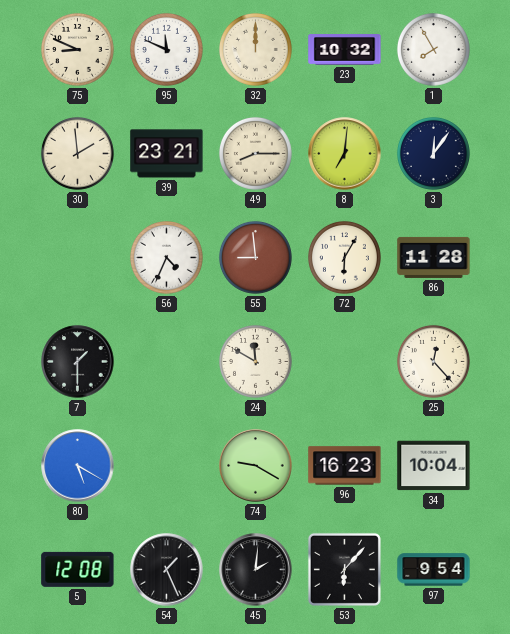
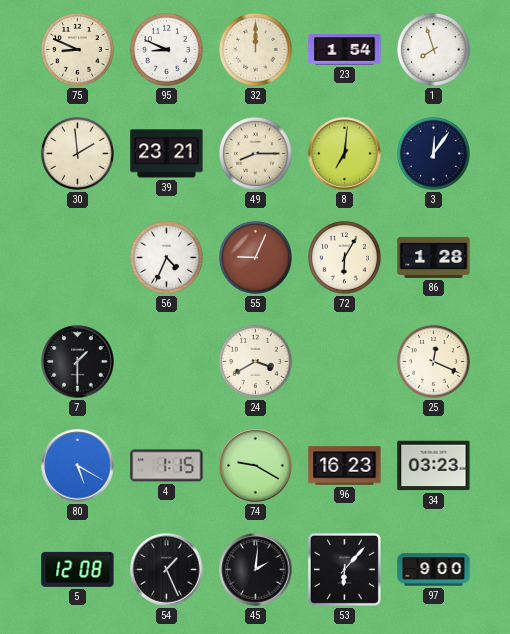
95: 11:49 -> 8:49 (166, 49)
23: 10:32 -> 1:54 (345, 50)
1: 7:55 -> 7:57 (433, 49)
55: 8:59 -> 9:04 (255, 257)
86: 11:28 -> 1:28 (434, 257)
24: 11:50 -> 3:40 (255, 361)
25: 12:23 -> 12:19 (433, 361)
4: none -> 1:15 (167, 466)
34: 10:04 -> 03:23 (434, 466)
97: 9:54 -> 9:00 (434, 570)
